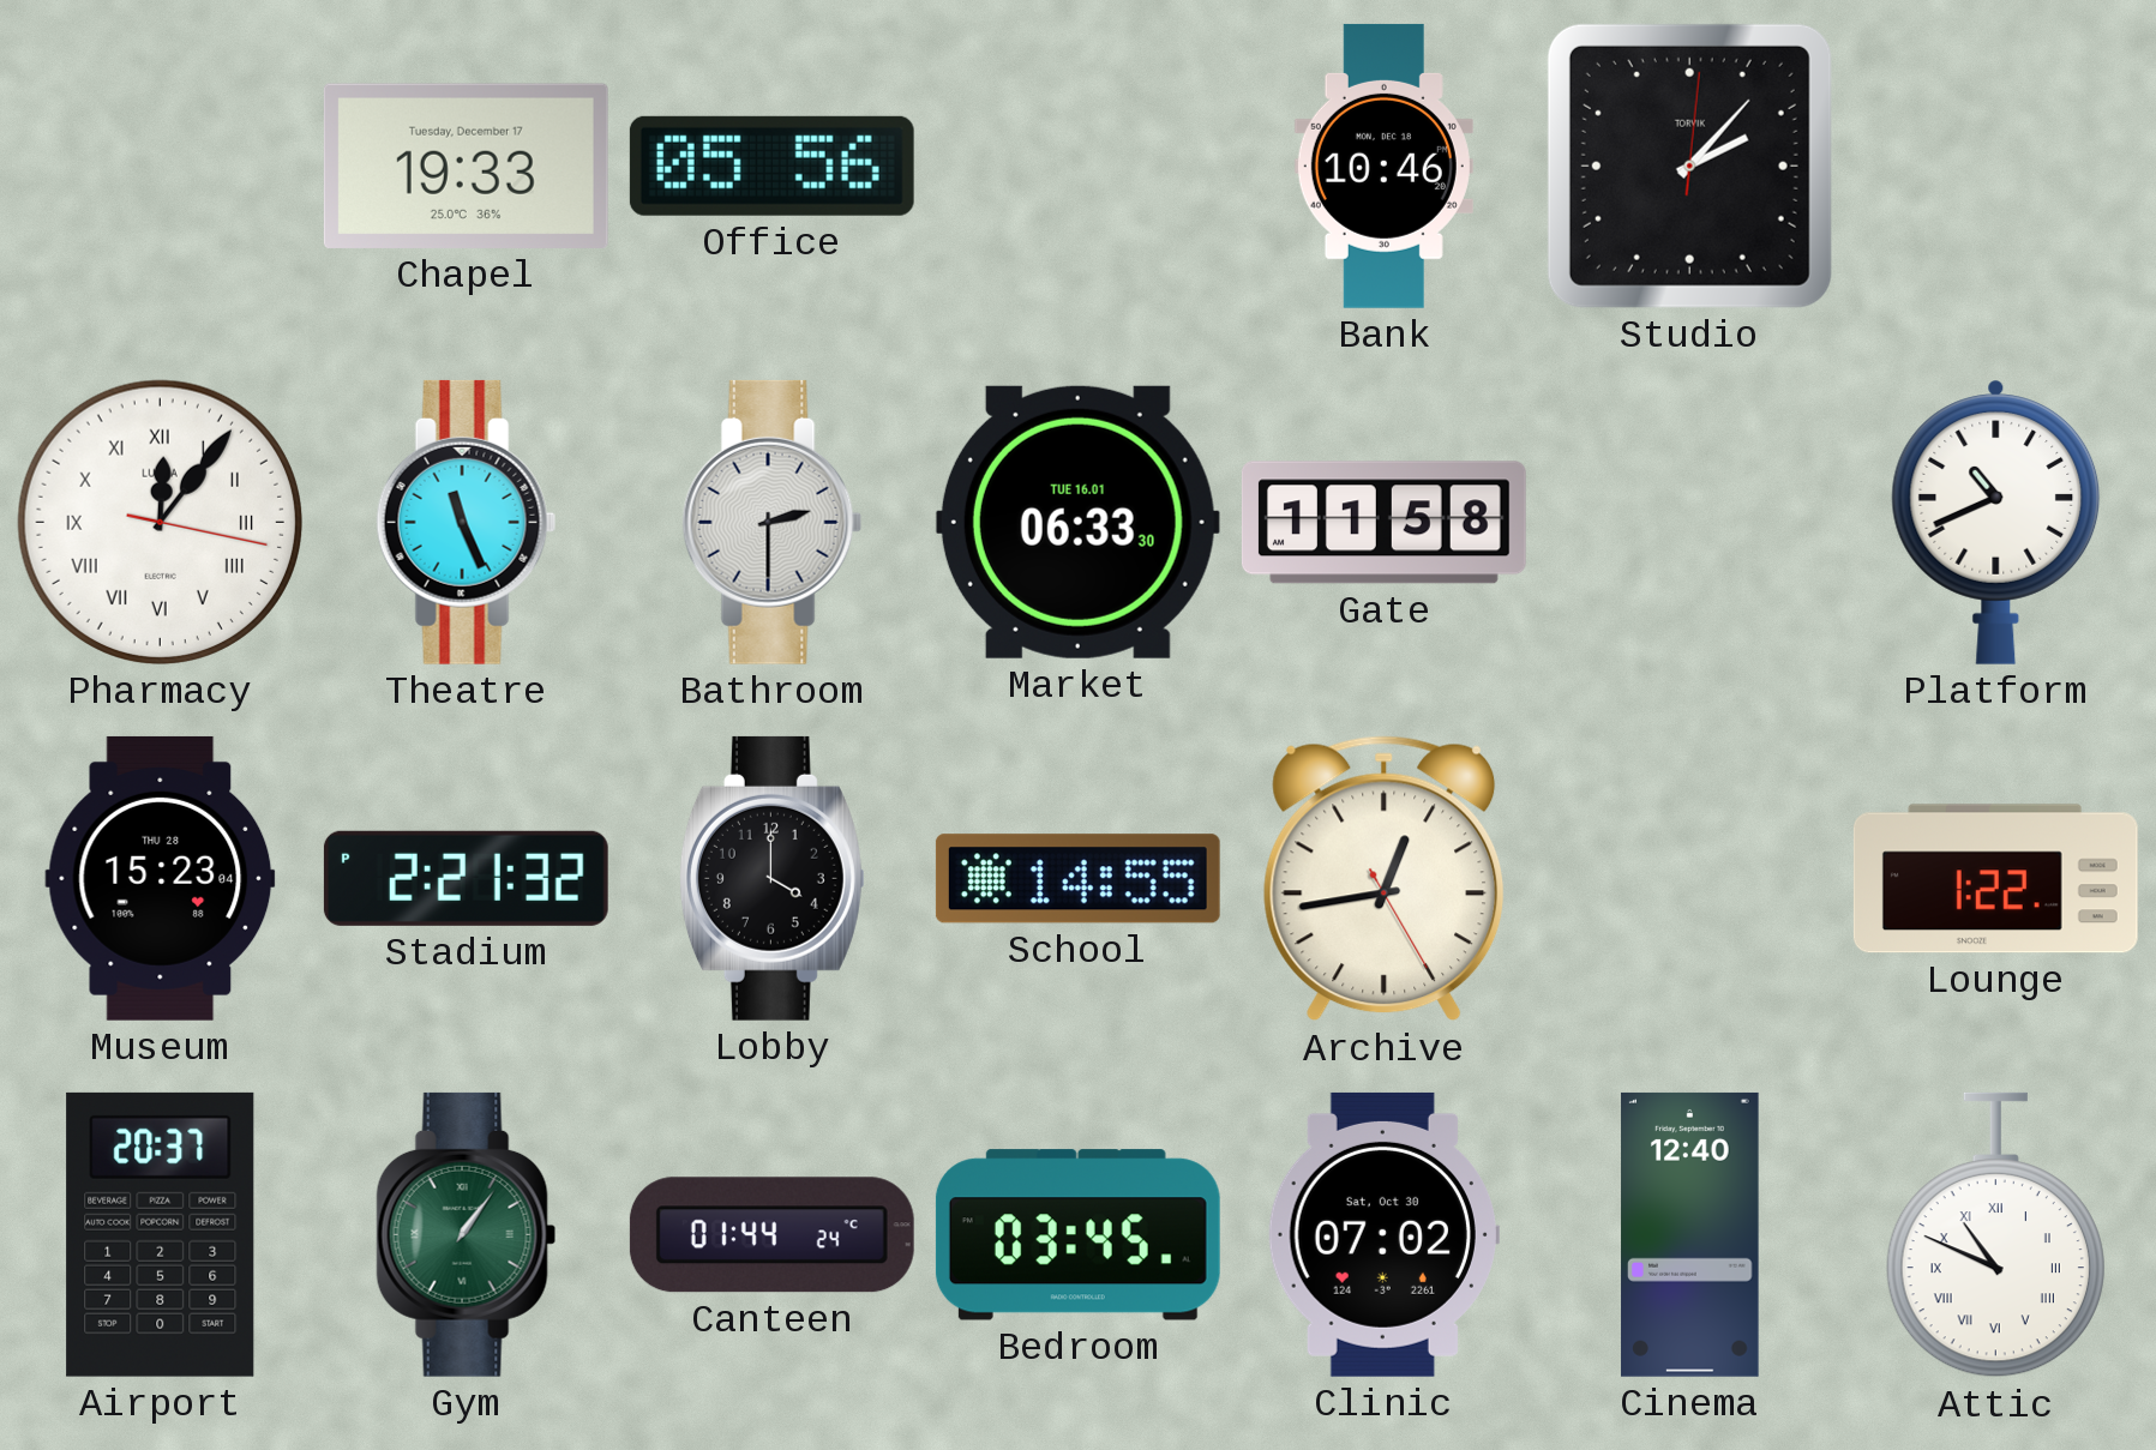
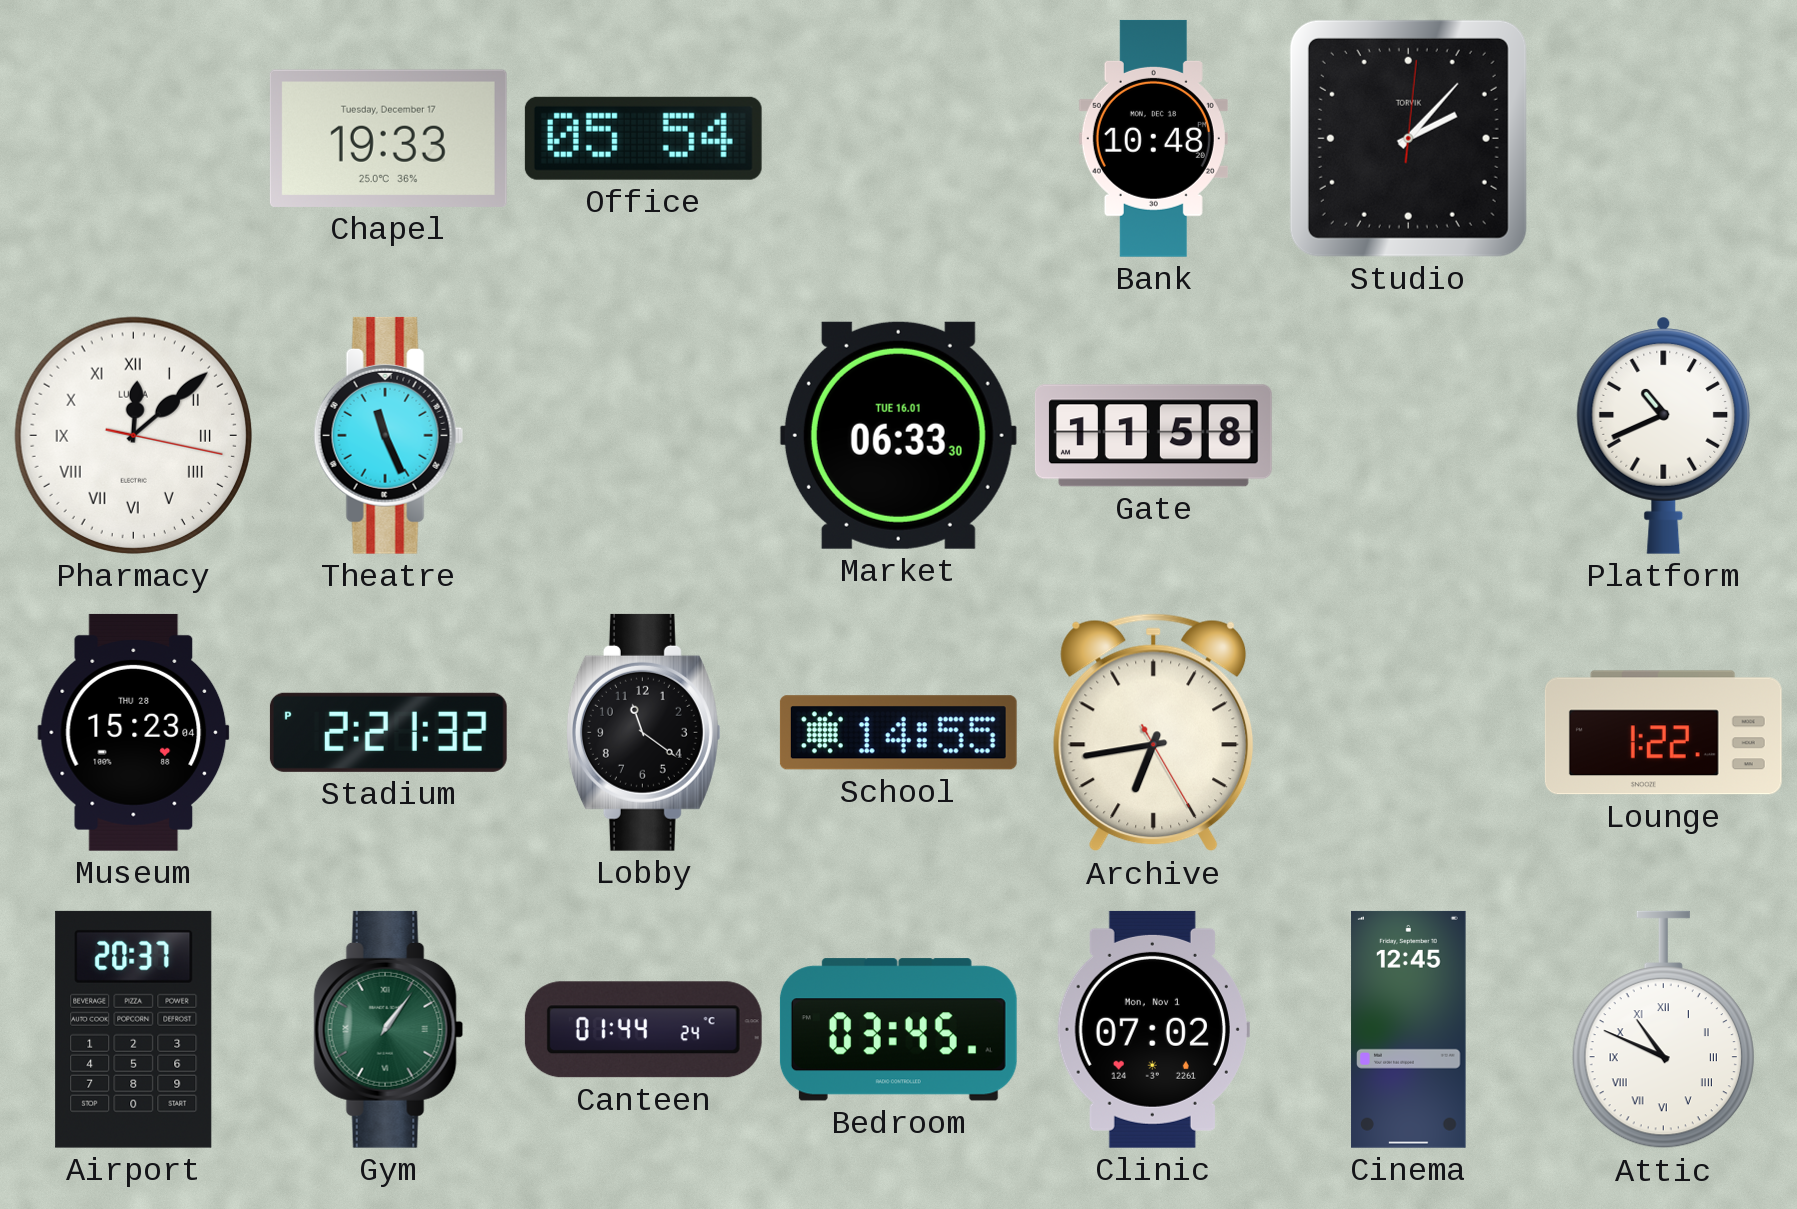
Office: 05:56 -> 05:54 (643, 138)
Bank: 10:46 -> 10:48 (1153, 138)
Pharmacy: 12:06 -> 12:08 (133, 435)
Bathroom: 2:30 -> none (773, 522)
Lobby: 4:00 -> 11:21 (643, 732)
Archive: 12:43 -> 6:43 (1154, 733)
Clinic date: Sat, Oct 30 -> Mon, Nov 1 (1153, 1029)
Cinema: 12:40 -> 12:45 (1409, 1029)
